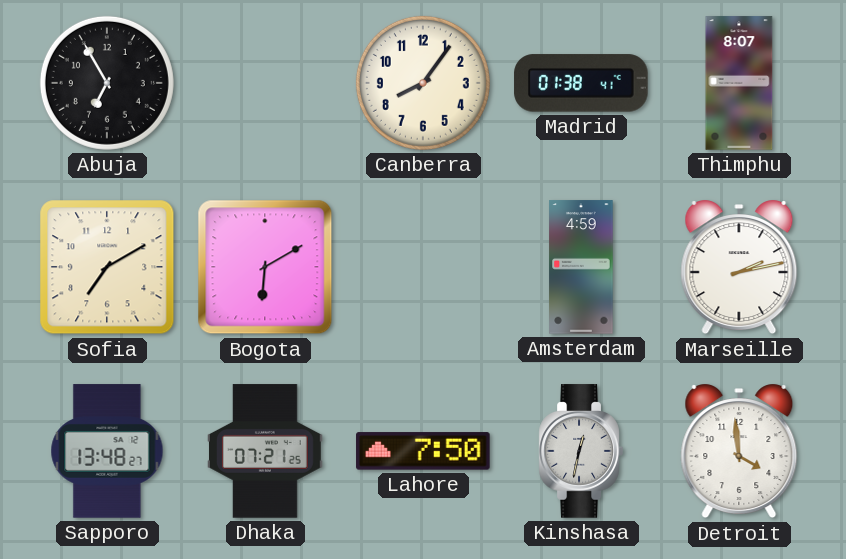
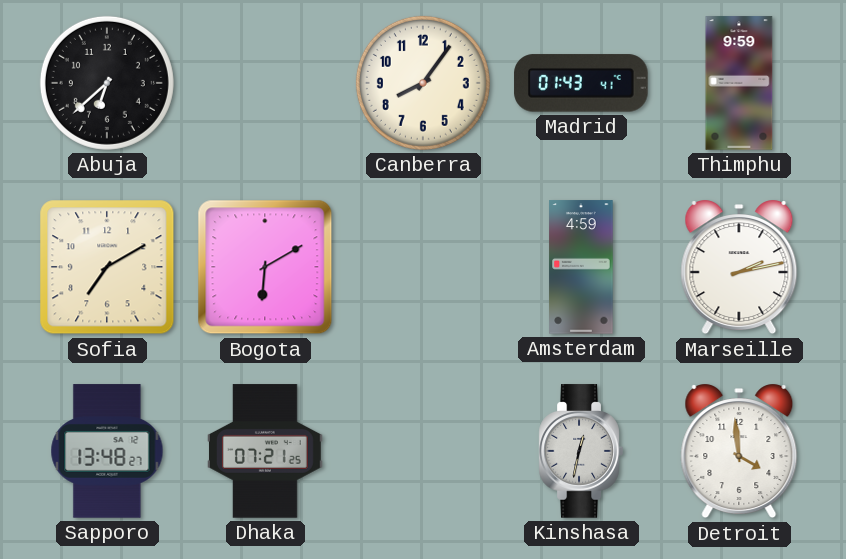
Abuja: 6:55 -> 6:38 (107, 83)
Madrid: 01:38 -> 01:43 (581, 83)
Thimphu: 8:07 -> 9:59 (739, 83)
Lahore: 7:50 -> none (423, 451)
